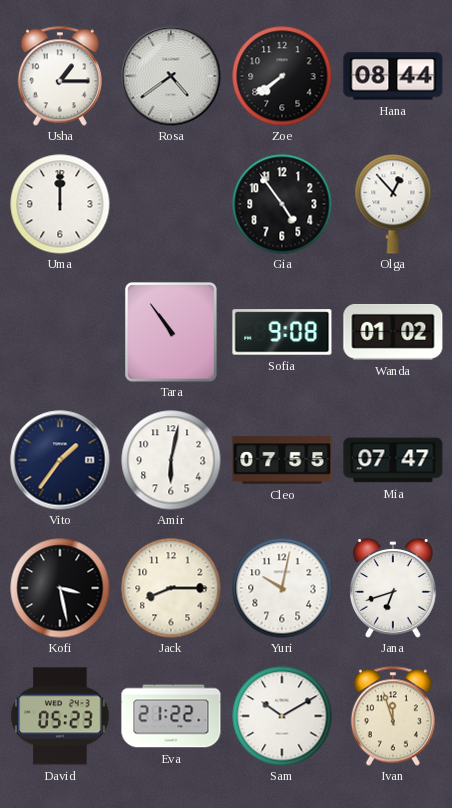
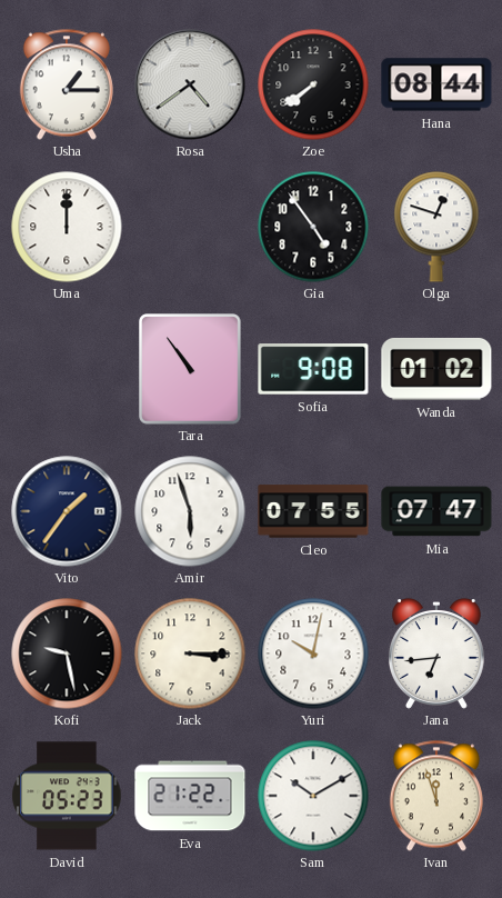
Olga: 12:53 -> 12:48 (436, 227)
Amir: 6:02 -> 5:57 (190, 511)
Kofi: 3:28 -> 9:28 (67, 653)
Jack: 8:15 -> 3:15 (190, 653)
Jana: 6:42 -> 6:44 (436, 653)
